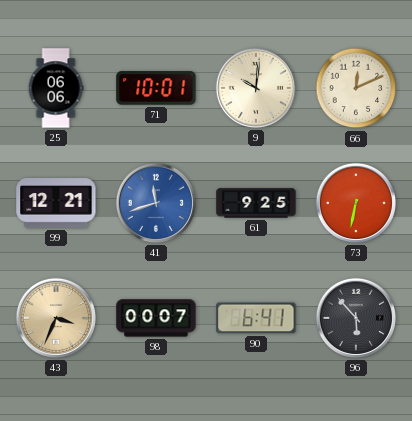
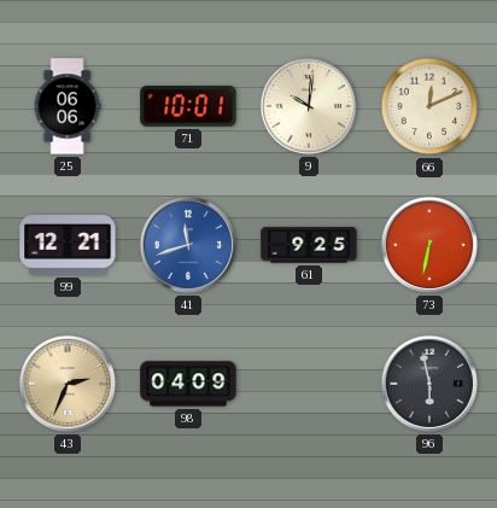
43: 3:34 -> 2:34 (68, 384)
98: 00:07 -> 04:09 (188, 384)
90: 6:41 -> none (256, 318)
96: 5:53 -> 5:58 (429, 384)
